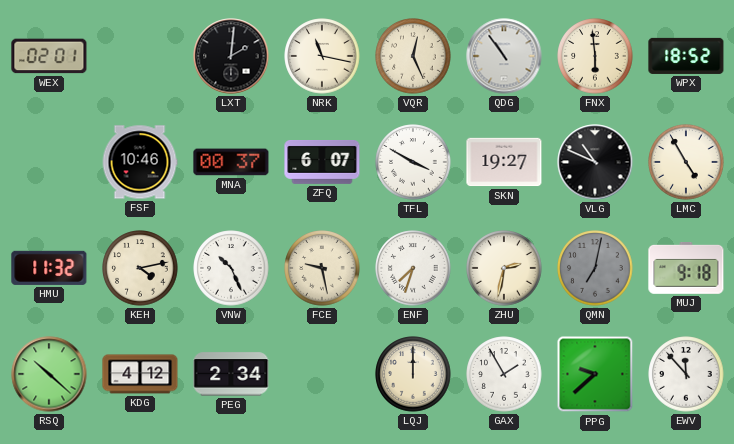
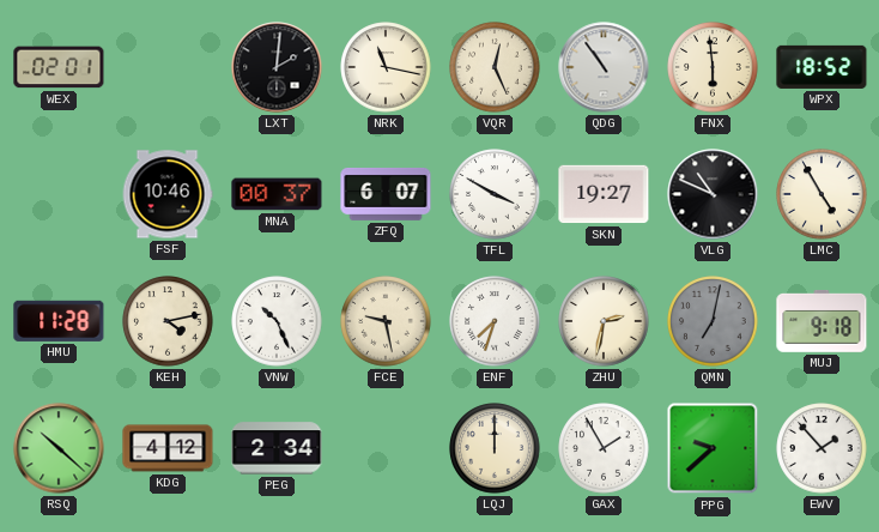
HMU: 11:32 -> 11:28 (59, 321)
EWV: 11:53 -> 1:53 (822, 448)
